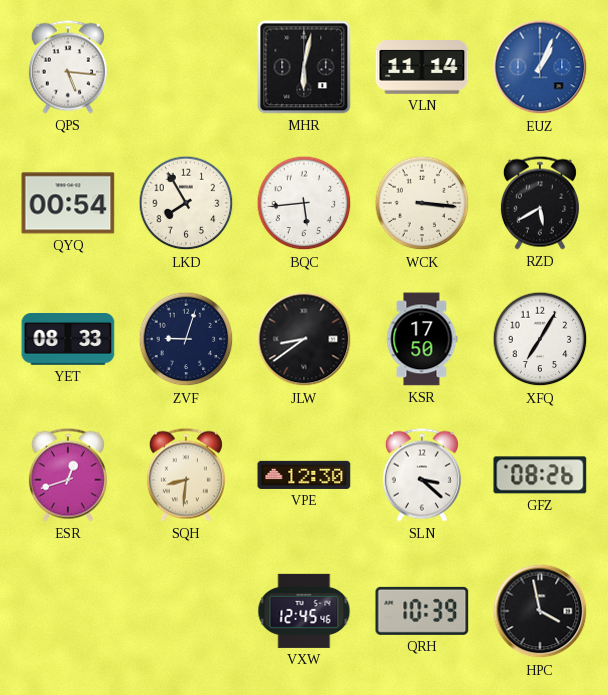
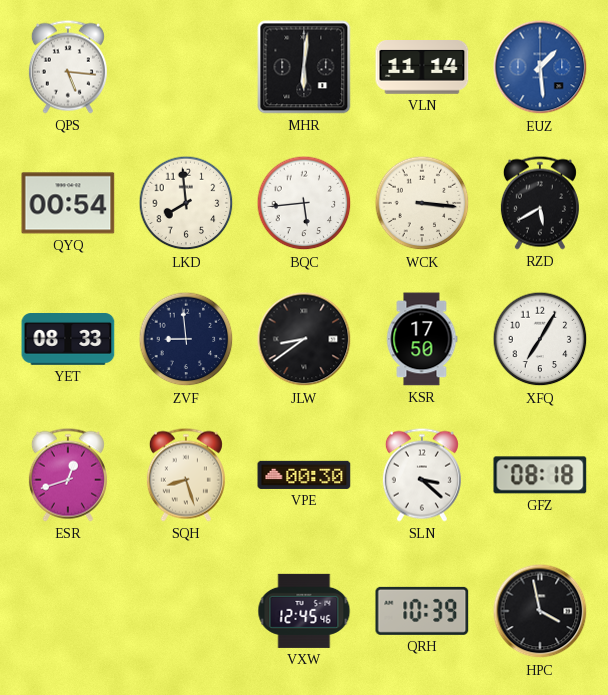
MHR: 6:02 -> 6:01 (304, 67)
EUZ: 1:04 -> 1:29 (540, 67)
LKD: 7:55 -> 7:59 (186, 203)
ZVF: 9:03 -> 8:59 (186, 339)
SQH: 8:31 -> 8:27 (186, 475)
VPE: 12:30 -> 00:30 (304, 475)
GFZ: 08:26 -> 08:18 (540, 475)
